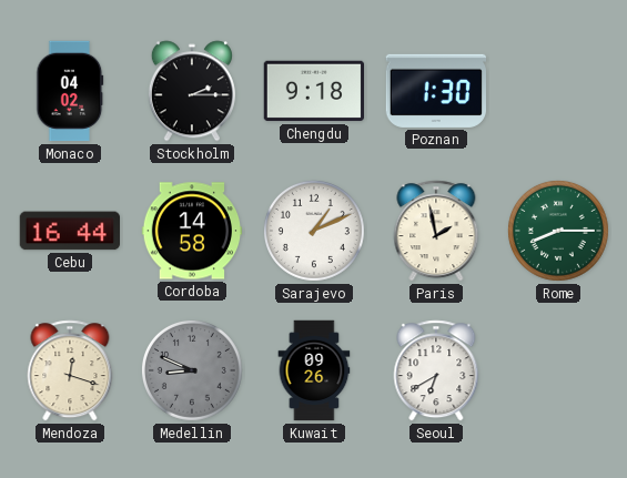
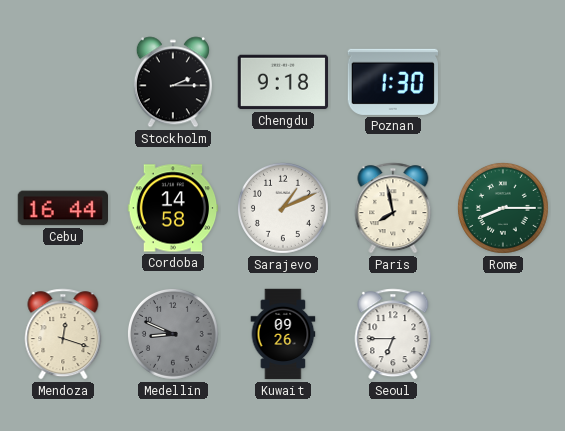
Monaco: 04:02 -> none (70, 91)
Paris: 1:58 -> 7:58 (393, 208)
Seoul: 6:40 -> 6:45 (393, 334)
